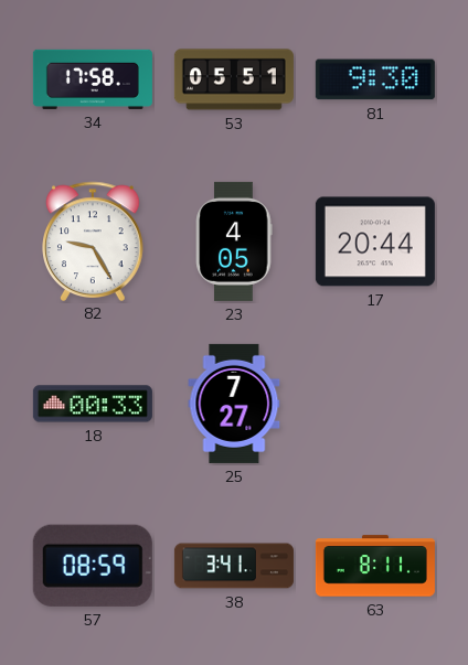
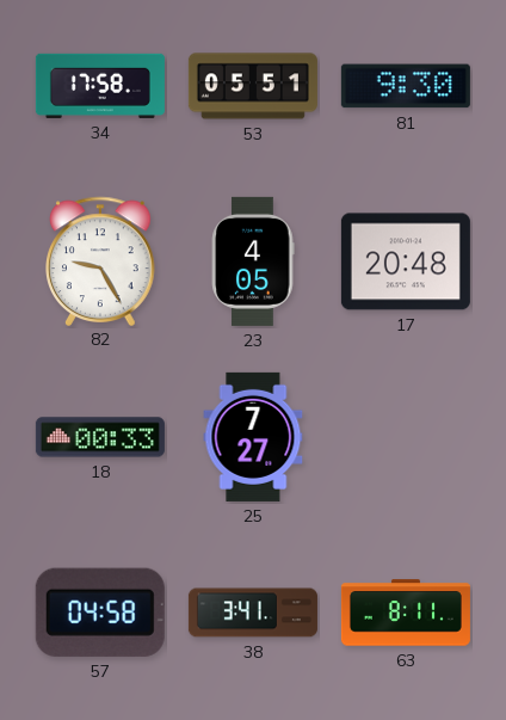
17: 20:44 -> 20:48 (406, 261)
57: 08:59 -> 04:58 (100, 613)
